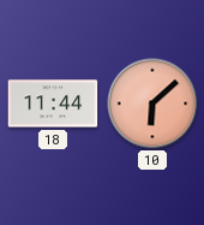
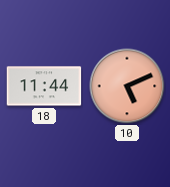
10: 6:08 -> 5:11 (127, 86)
